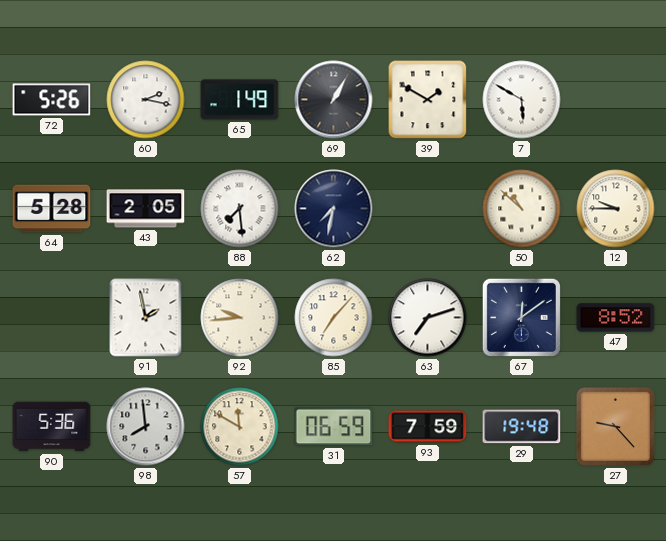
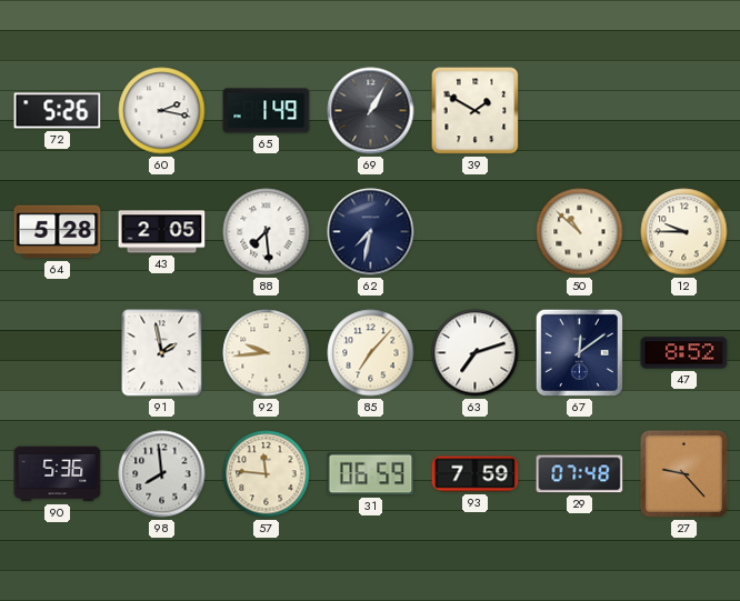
7: 5:50 -> none (522, 100)
57: 11:50 -> 11:46 (267, 474)
29: 19:48 -> 07:48 (580, 474)
